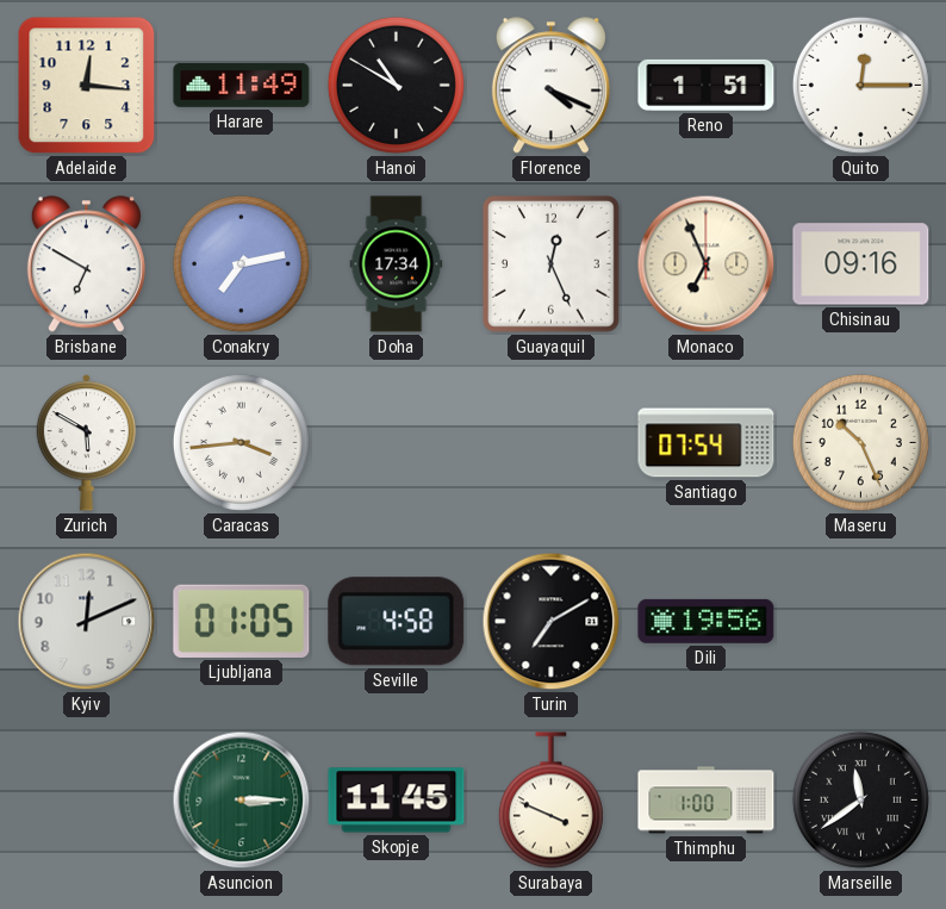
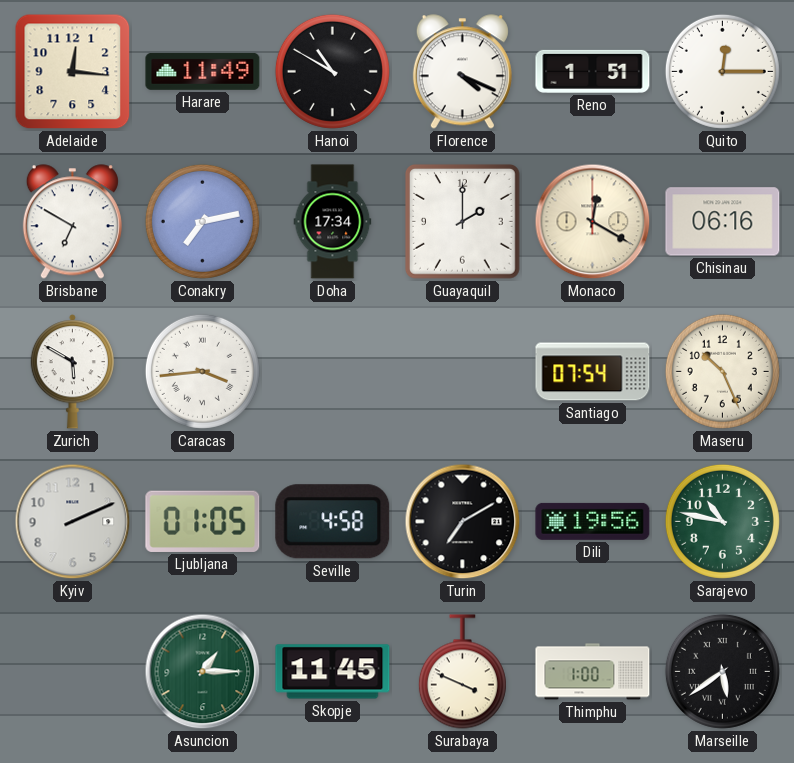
Guayaquil: 12:26 -> 2:00 (462, 221)
Monaco: 6:56 -> 12:20 (593, 222)
Chisinau: 09:16 -> 06:16 (723, 222)
Kyiv: 12:11 -> 2:11 (73, 522)
Sarajevo: none -> 10:47 (722, 521)
Asuncion: 3:15 -> 1:15 (203, 672)
Marseille: 11:39 -> 5:39 (722, 671)
